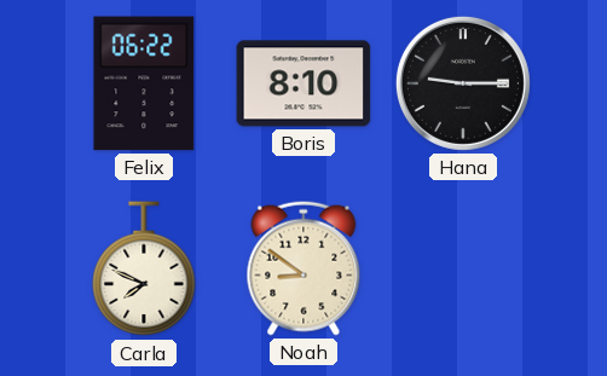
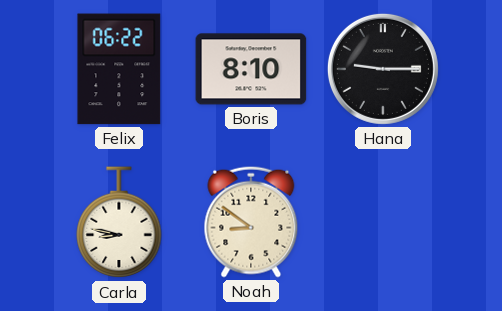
Carla: 7:49 -> 8:47 (119, 223)
